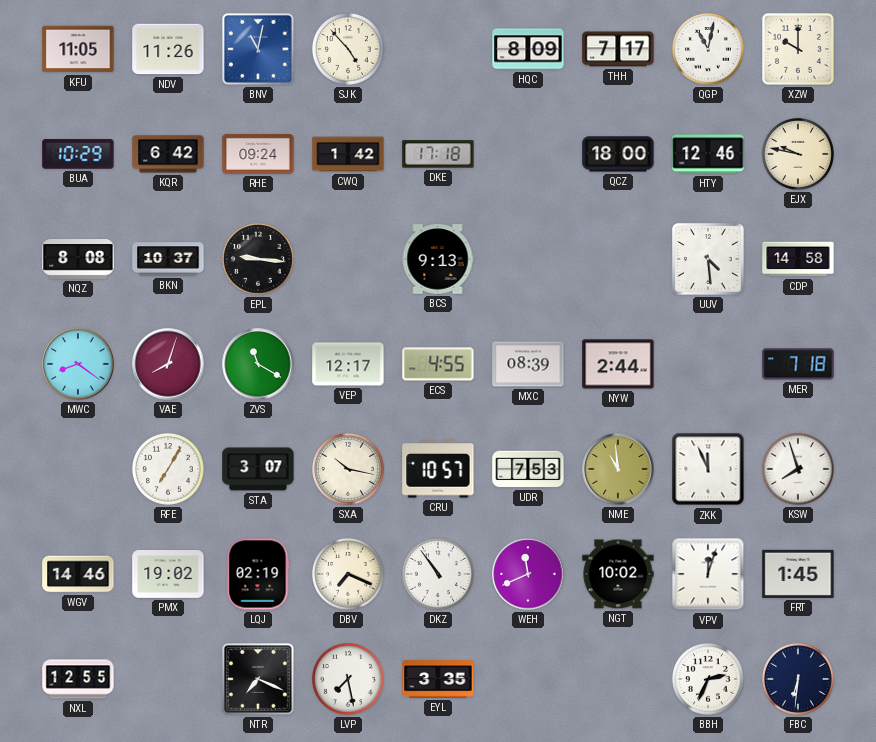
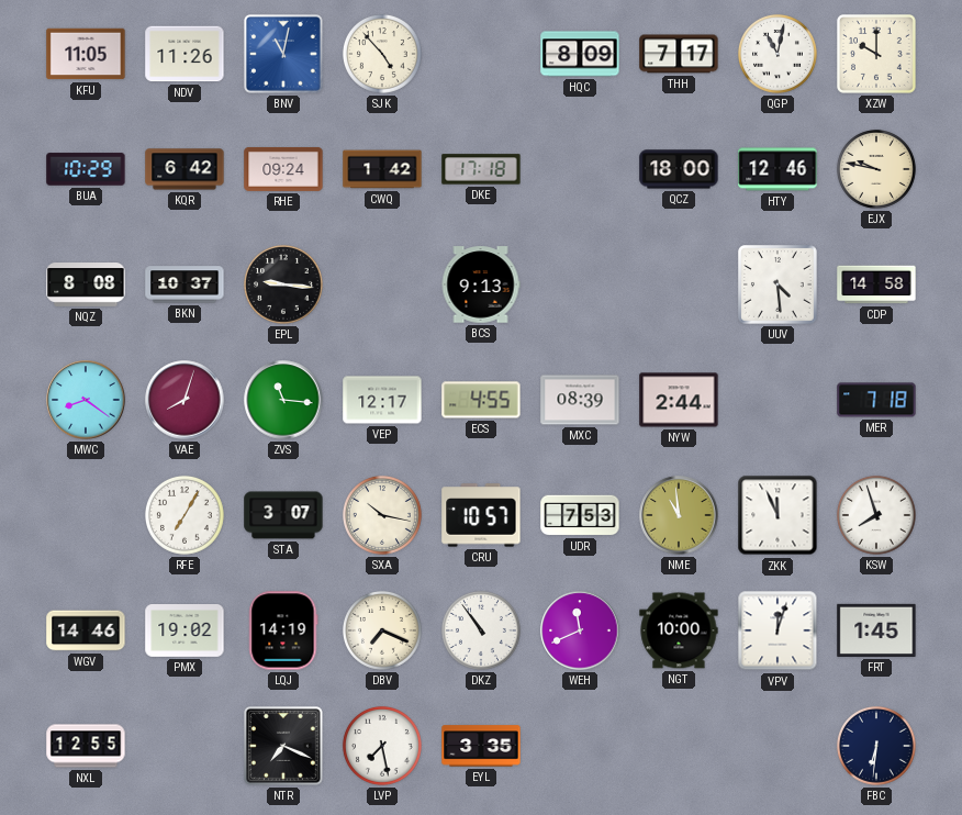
ZVS: 11:20 -> 11:16 (283, 400)
LQJ: 02:19 -> 14:19 (283, 630)
NGT: 10:02 -> 10:00 (679, 630)
BBH: 2:34 -> none (708, 679)
